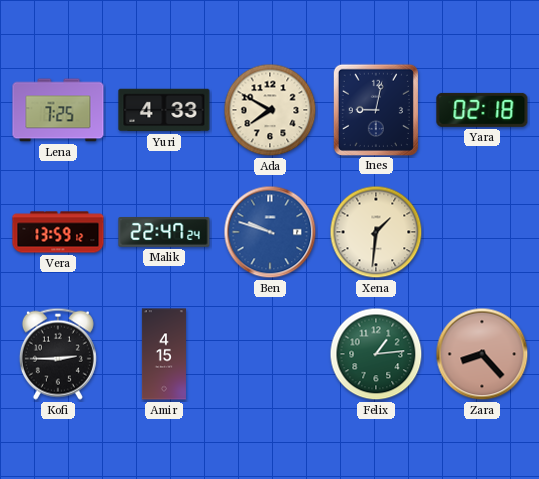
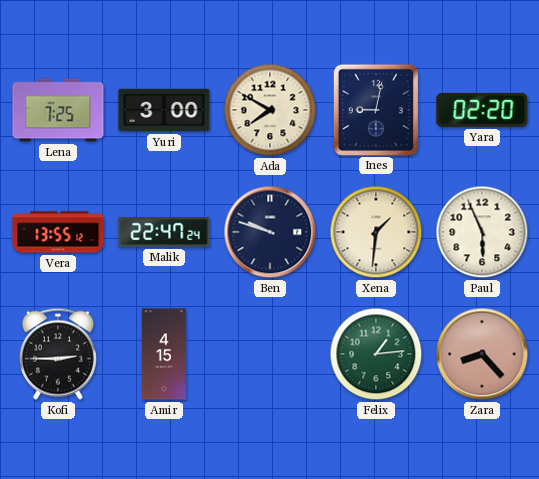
Yuri: 4:33 -> 3:00 (164, 110)
Yara: 02:18 -> 02:20 (482, 110)
Vera: 13:59 -> 13:55 (58, 232)
Ben dial: blue -> navy (270, 232)
Paul: none -> 5:56 (482, 232)
